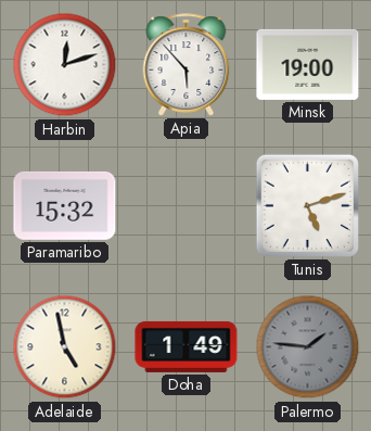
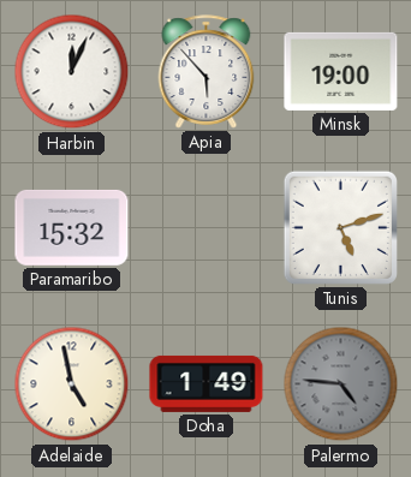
Harbin: 12:12 -> 12:04 (72, 72)
Palermo: 1:46 -> 4:46 (341, 384)
